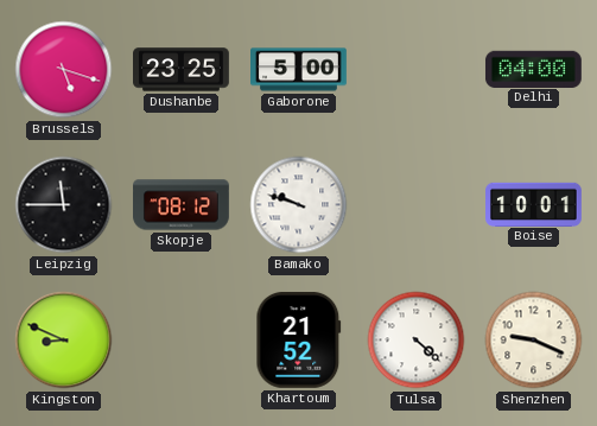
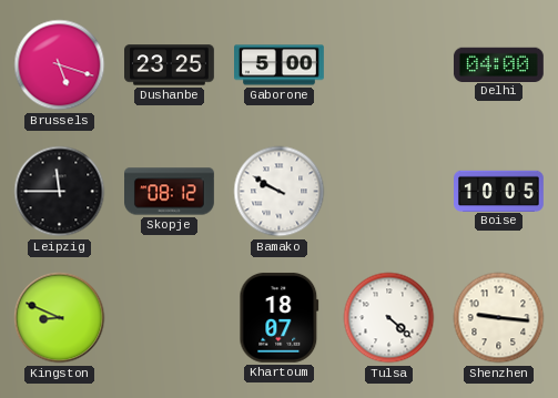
Bamako: 9:48 -> 9:50 (280, 192)
Boise: 10:01 -> 10:05 (499, 191)
Khartoum: 21:52 -> 18:07 (280, 317)
Shenzhen: 9:19 -> 9:16 (499, 318)
